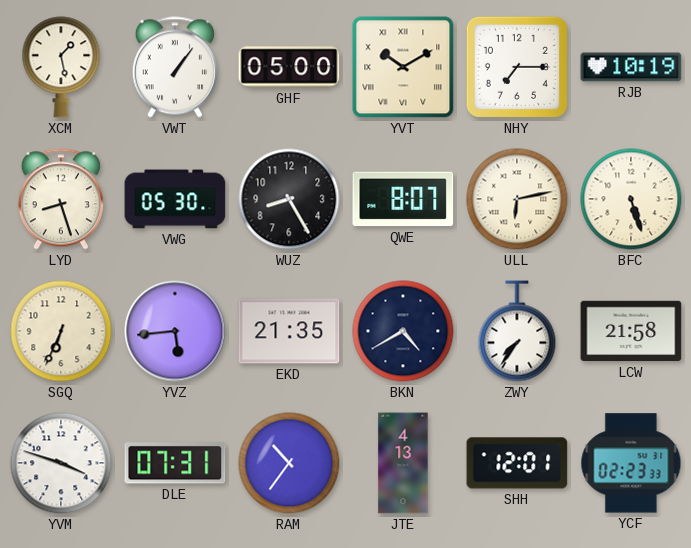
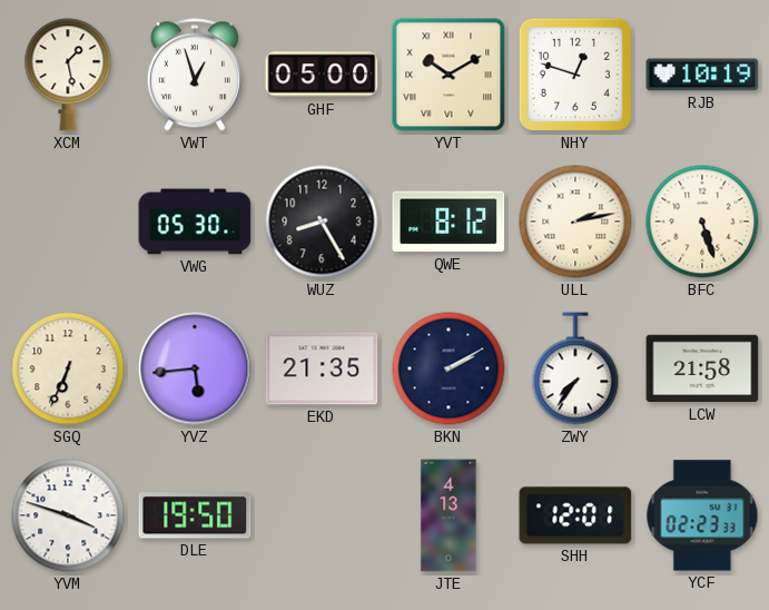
VWT: 1:06 -> 12:57 (195, 75)
NHY: 7:15 -> 12:48 (575, 75)
LYD: 8:27 -> none (61, 199)
QWE: 8:07 -> 8:12 (448, 222)
ULL: 6:13 -> 2:13 (575, 222)
BKN: 4:40 -> 2:10 (448, 368)
DLE: 07:31 -> 19:50 (195, 515)
RAM: 10:36 -> none (289, 463)
